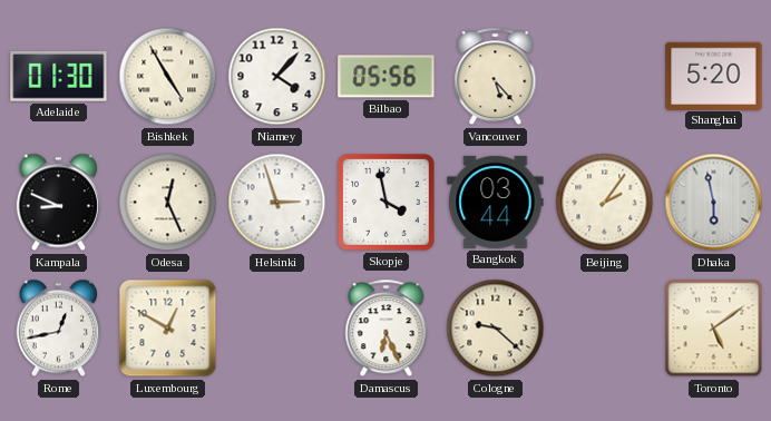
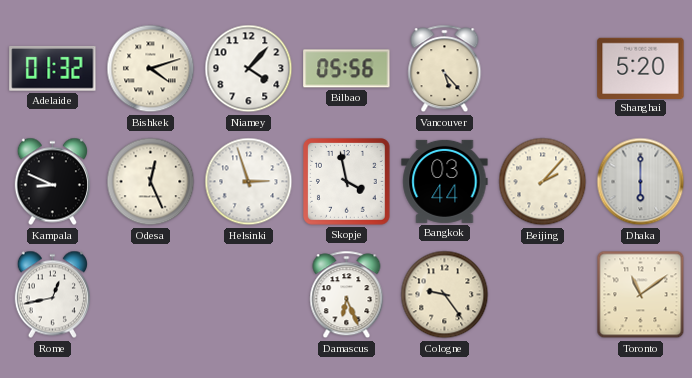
Adelaide: 01:30 -> 01:32 (53, 68)
Bishkek: 4:55 -> 4:12 (151, 69)
Beijing: 2:06 -> 2:07 (543, 182)
Dhaka: 5:58 -> 6:00 (641, 182)
Luxembourg: 12:50 -> none (168, 329)
Cologne: 9:22 -> 9:24 (445, 295)
Toronto: 5:09 -> 11:09 (641, 295)
